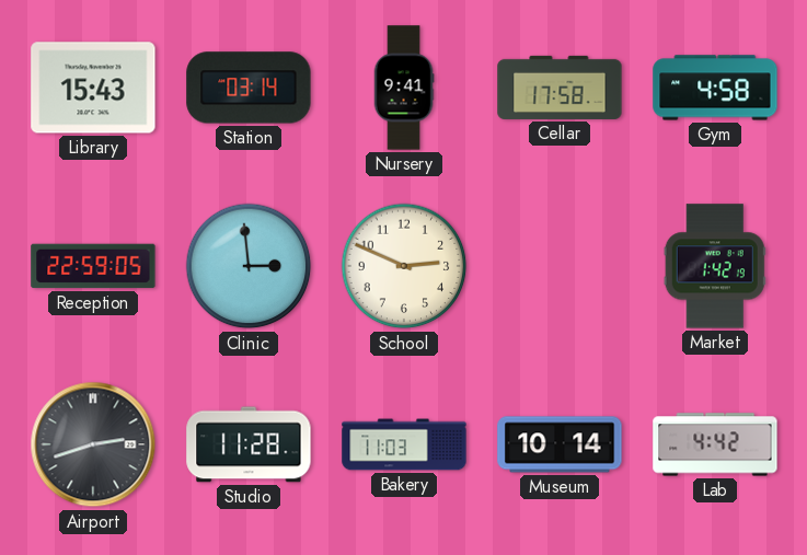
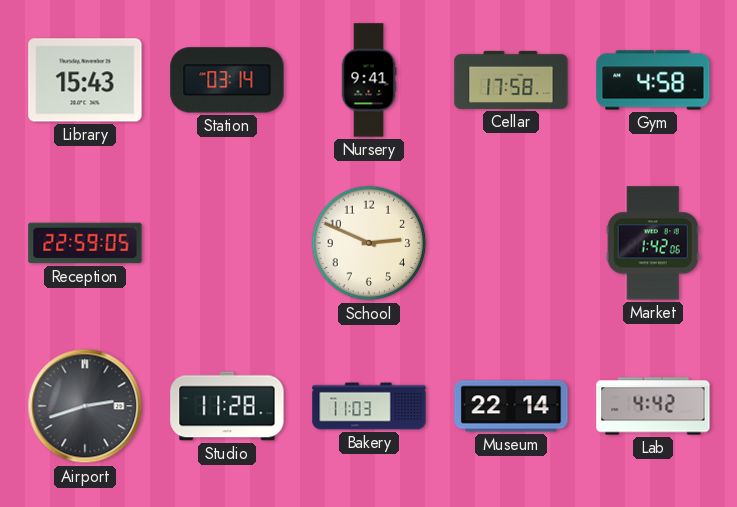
Clinic: 2:59 -> none (249, 266)
Market: 1:42:19 -> 1:42:06 (653, 243)
Museum: 10:14 -> 22:14 (511, 406)
